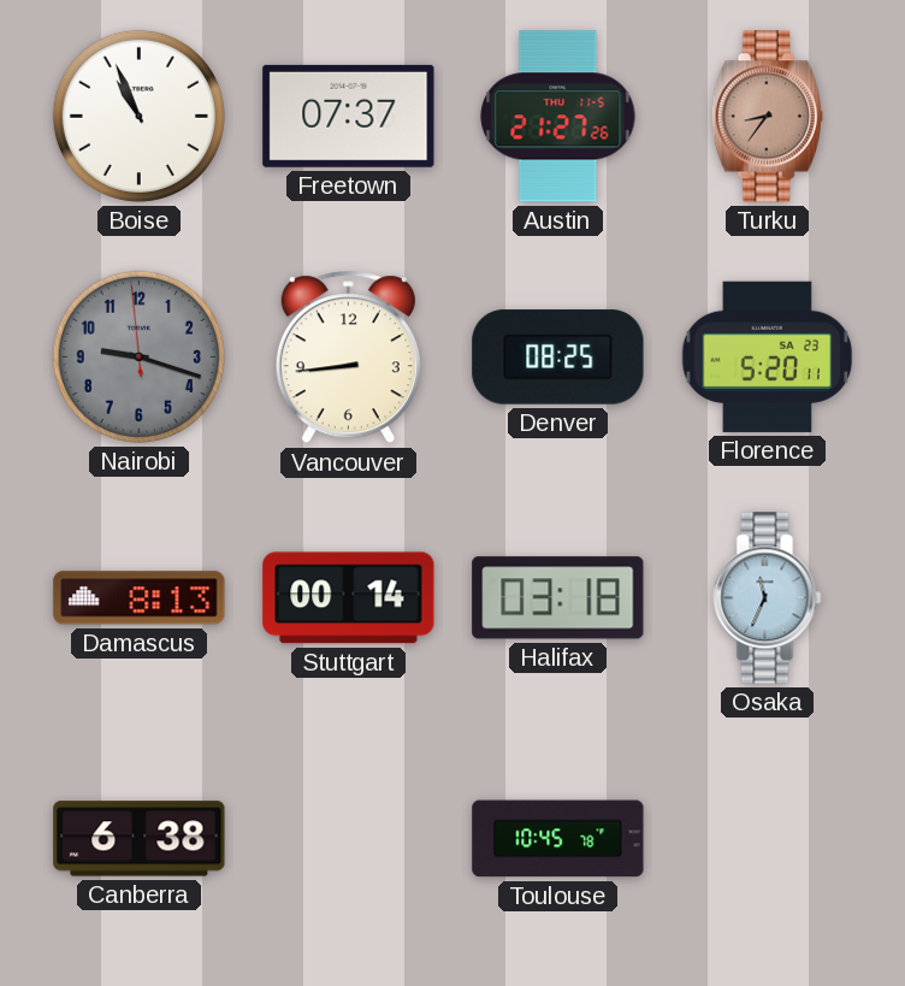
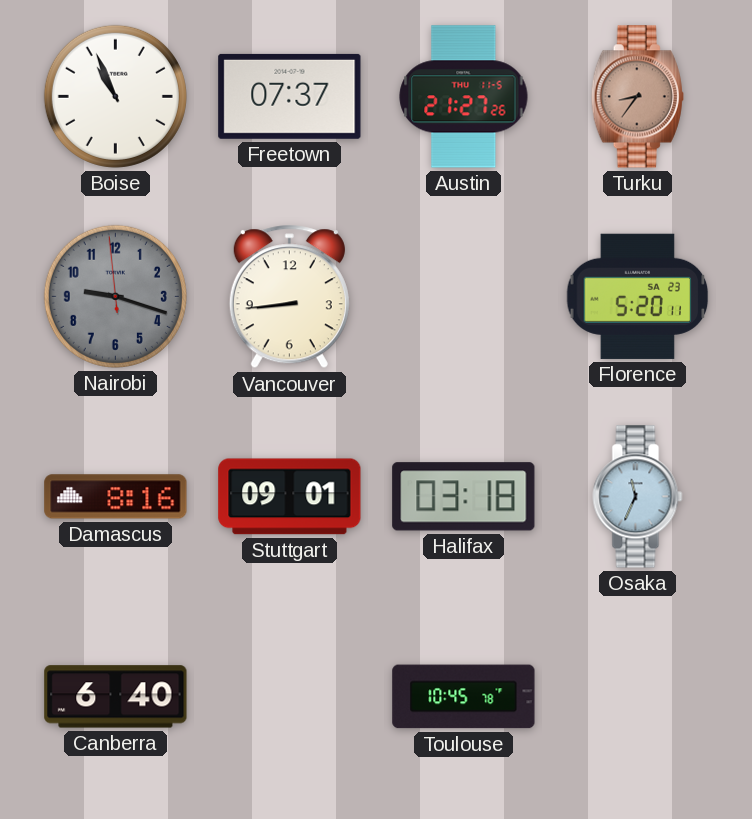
Denver: 08:25 -> none (558, 358)
Damascus: 8:13 -> 8:16 (116, 497)
Stuttgart: 00:14 -> 09:01 (290, 497)
Canberra: 6:38 -> 6:40 (116, 697)
